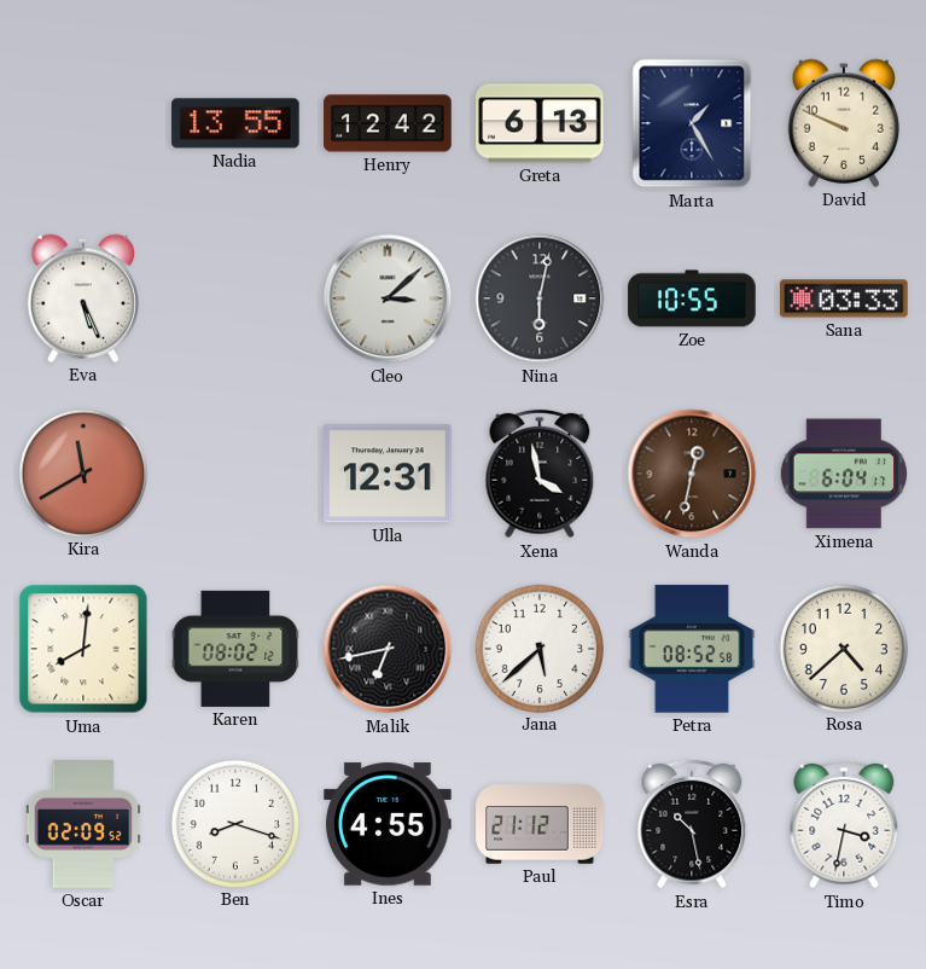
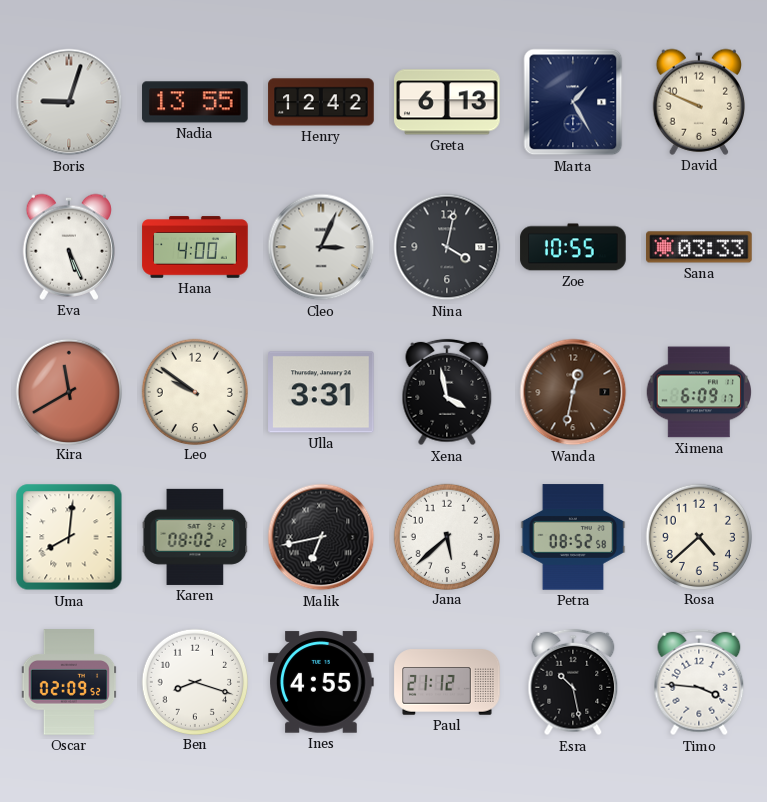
Boris: none -> 9:03 (69, 102)
Hana: none -> 4:00 (195, 247)
Cleo: 3:08 -> 3:04 (321, 247)
Nina: 6:02 -> 4:02 (447, 247)
Leo: none -> 9:51 (194, 391)
Ulla: 12:31 -> 3:31 (321, 392)
Ximena: 6:04 -> 6:09 (698, 392)
Timo: 3:32 -> 3:46 (699, 682)
